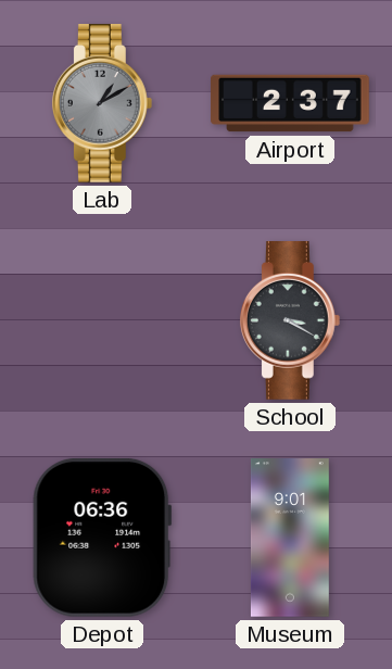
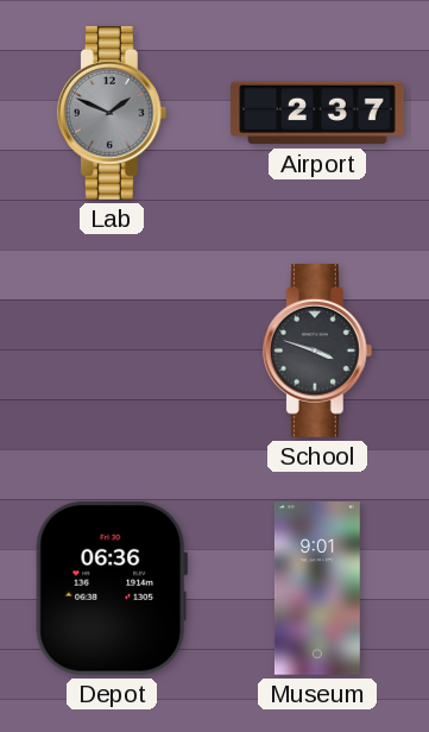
Lab: 1:10 -> 1:49 (112, 114)
School: 3:20 -> 3:48 (317, 352)
